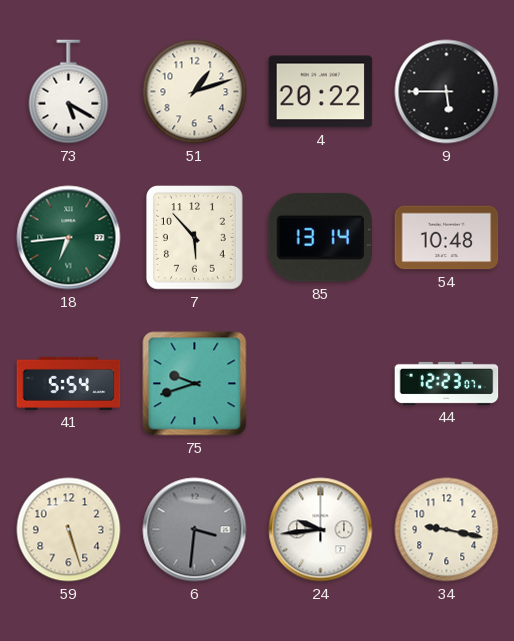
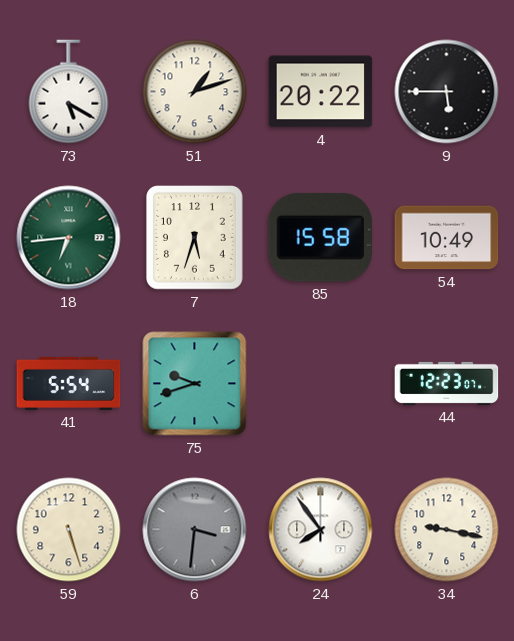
7: 5:53 -> 5:33 (195, 238)
85: 13:14 -> 15:58 (320, 237)
54: 10:48 -> 10:49 (447, 238)
24: 9:44 -> 7:54 (321, 530)
